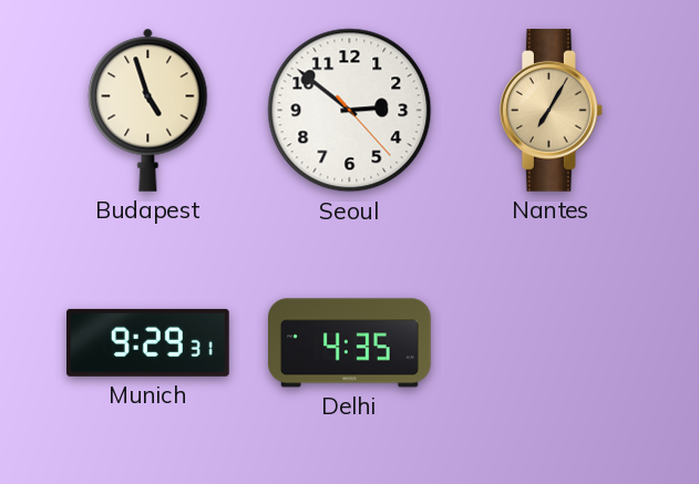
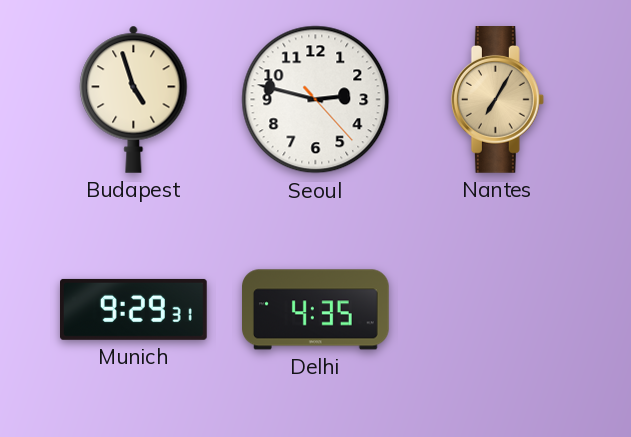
Seoul: 2:51 -> 2:47 (316, 100)
